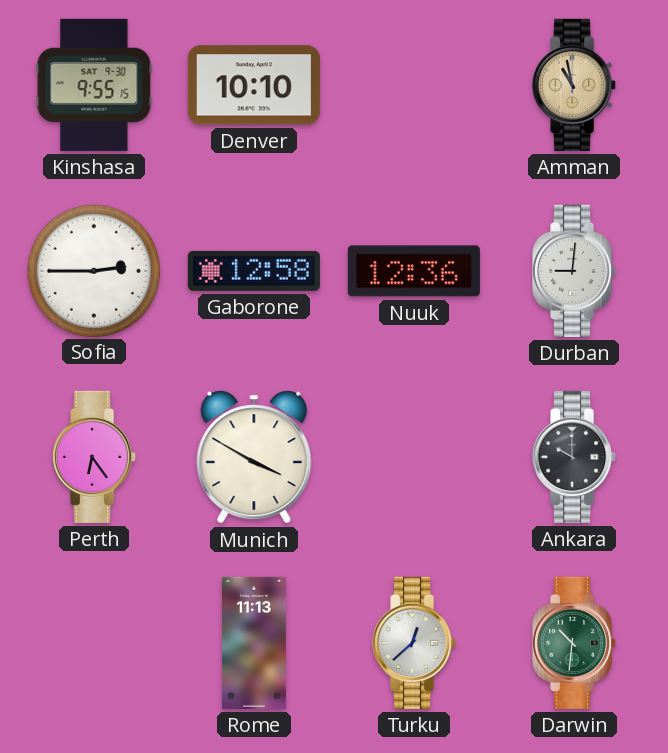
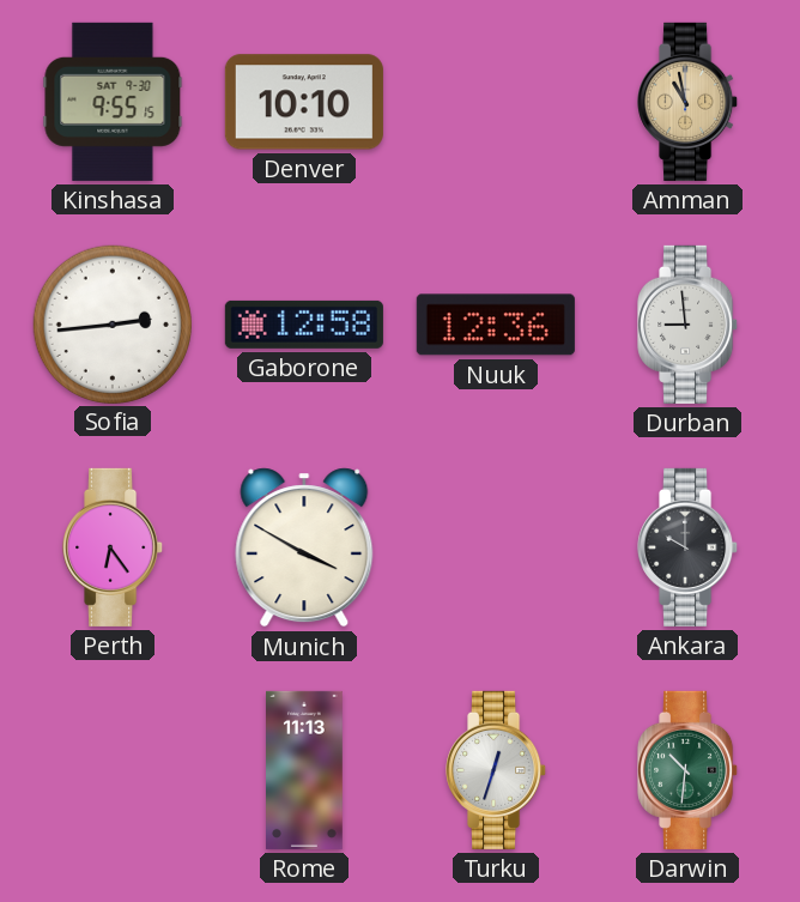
Sofia: 2:45 -> 2:44 (111, 323)
Durban: 9:01 -> 8:59 (689, 325)
Turku: 12:38 -> 12:33 (497, 770)
